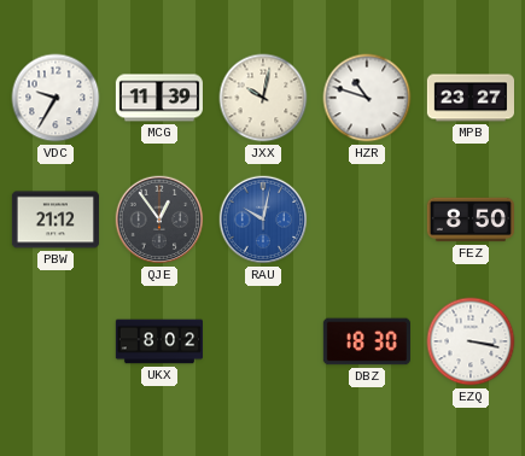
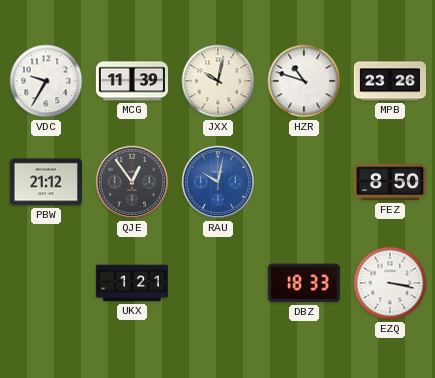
MPB: 23:27 -> 23:26 (389, 81)
UKX: 8:02 -> 1:21 (131, 283)
DBZ: 18:30 -> 18:33 (304, 283)
